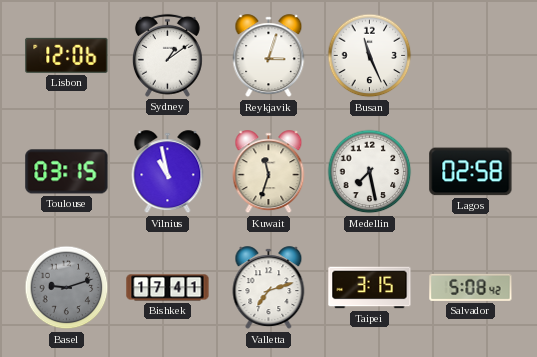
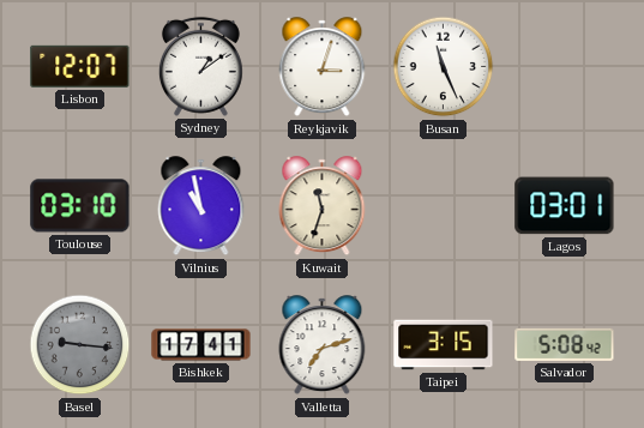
Lisbon: 12:06 -> 12:07 (80, 66)
Toulouse: 03:15 -> 03:10 (80, 206)
Medellin: 7:28 -> none (370, 172)
Lagos: 02:58 -> 03:01 (565, 206)
Basel: 9:12 -> 9:16 (80, 345)
